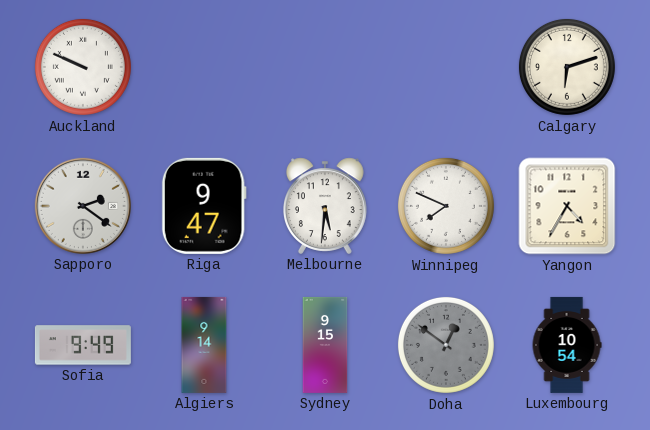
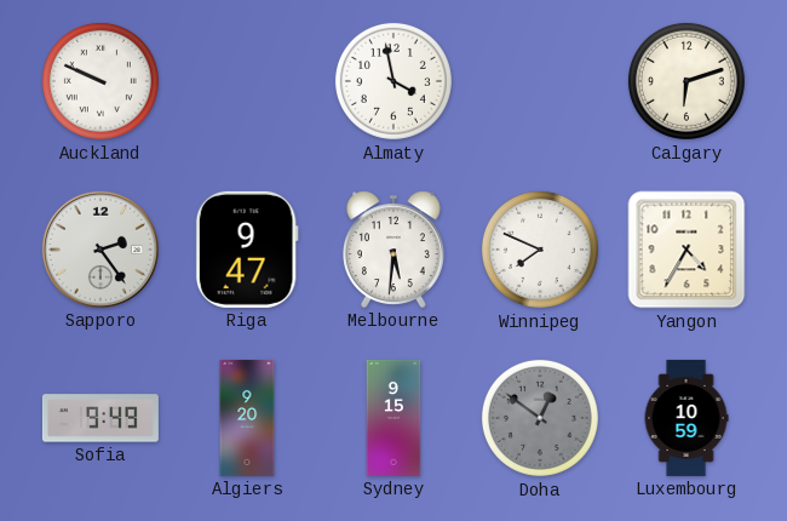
Almaty: none -> 3:58 (393, 81)
Sapporo: 2:21 -> 2:24 (100, 250)
Algiers: 9:14 -> 9:20 (247, 418)
Luxembourg: 10:54 -> 10:59 (687, 418)
